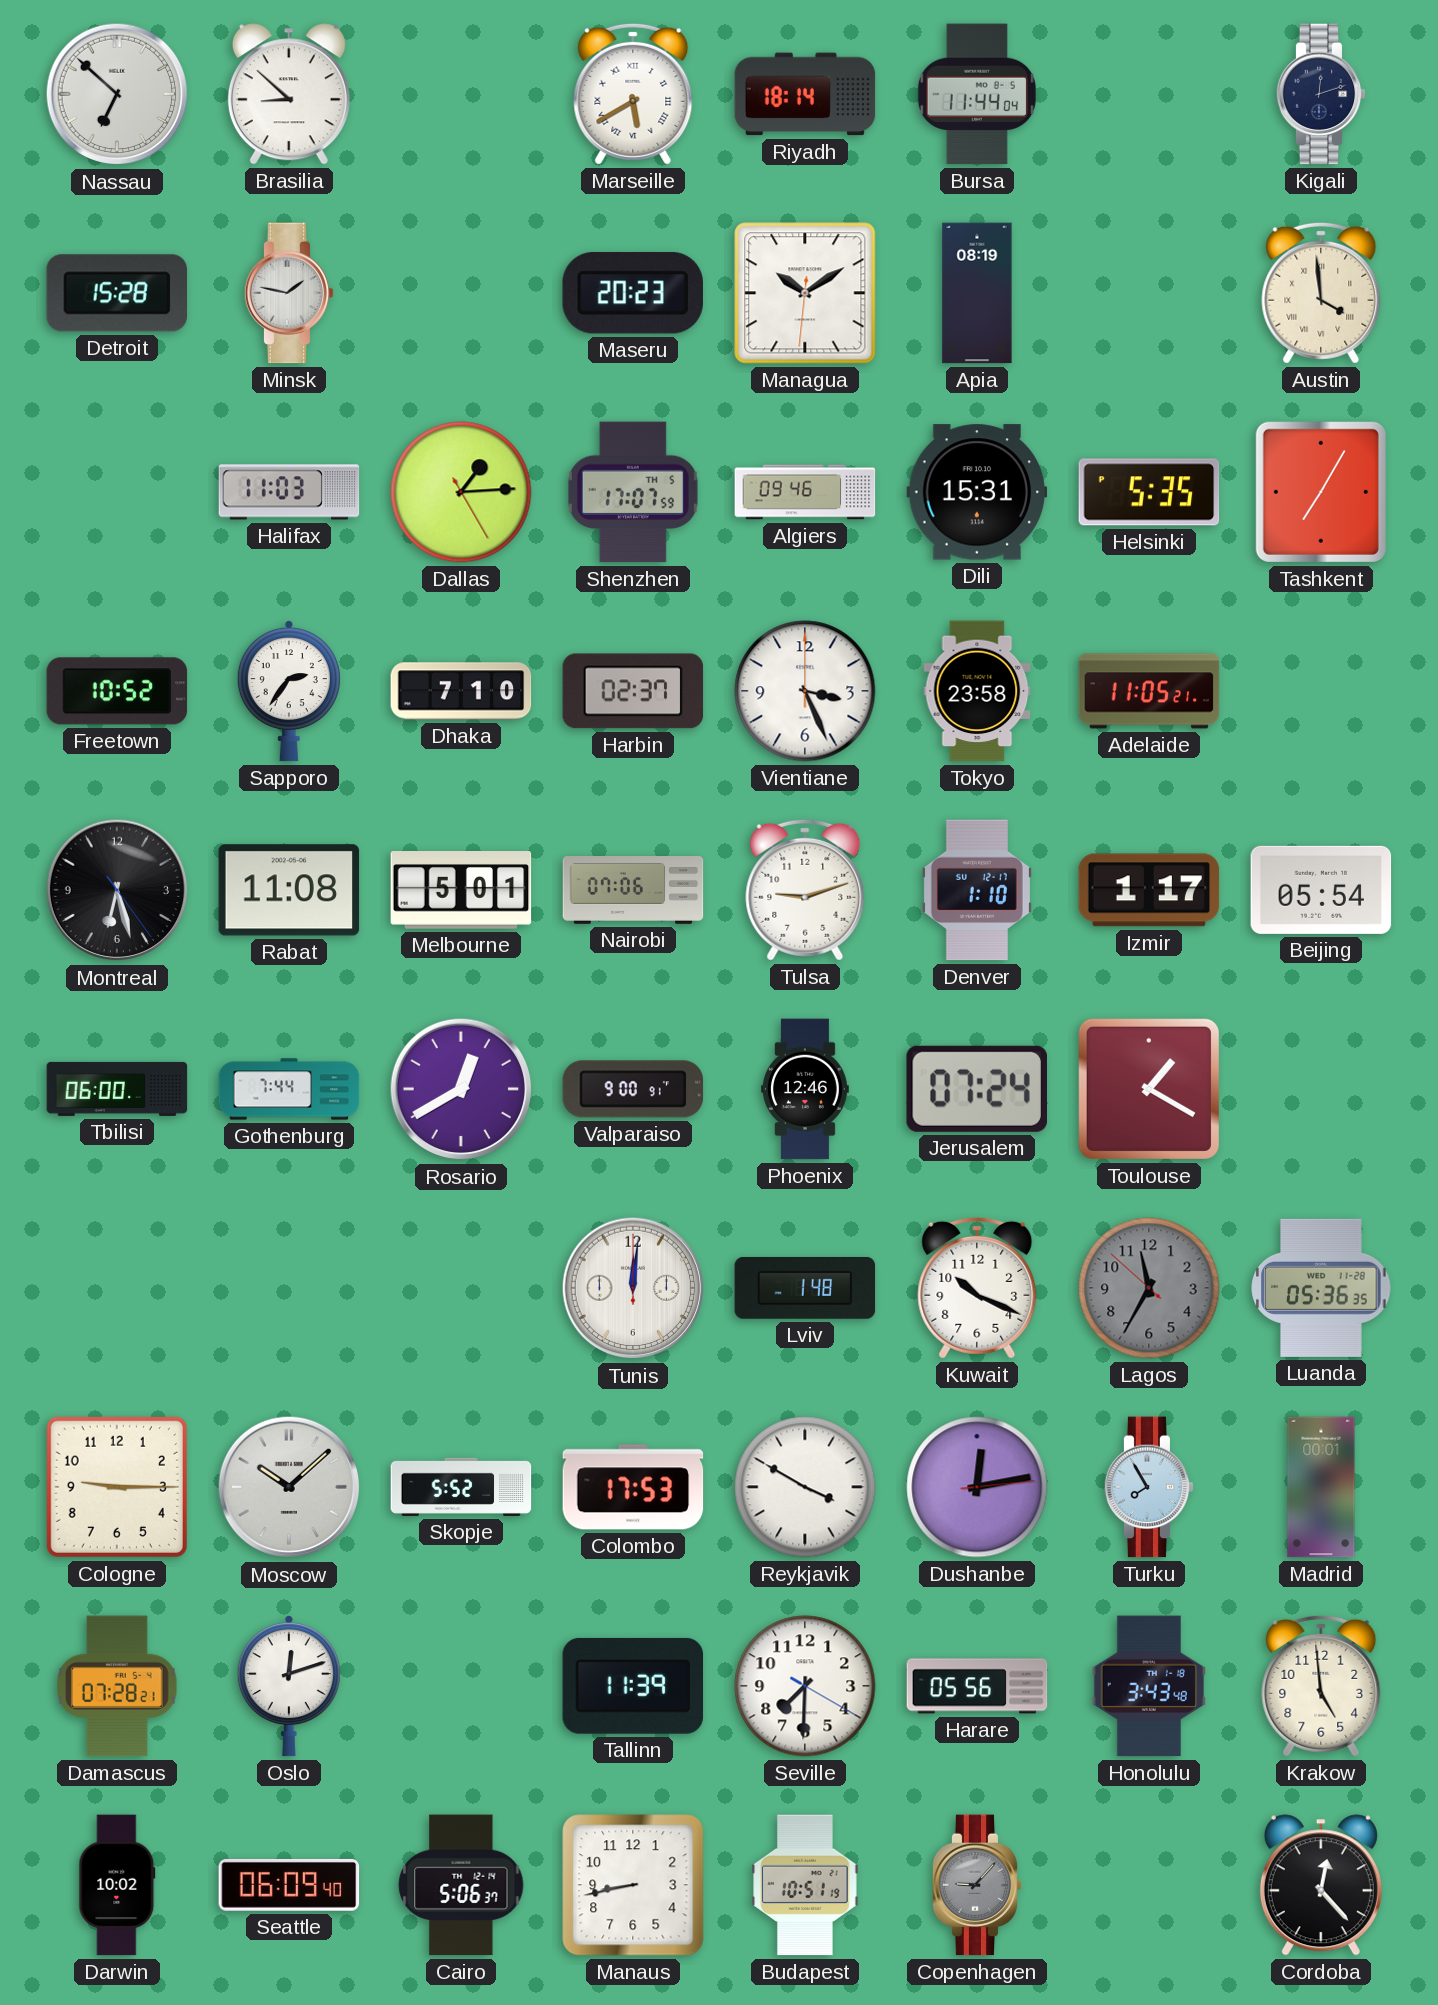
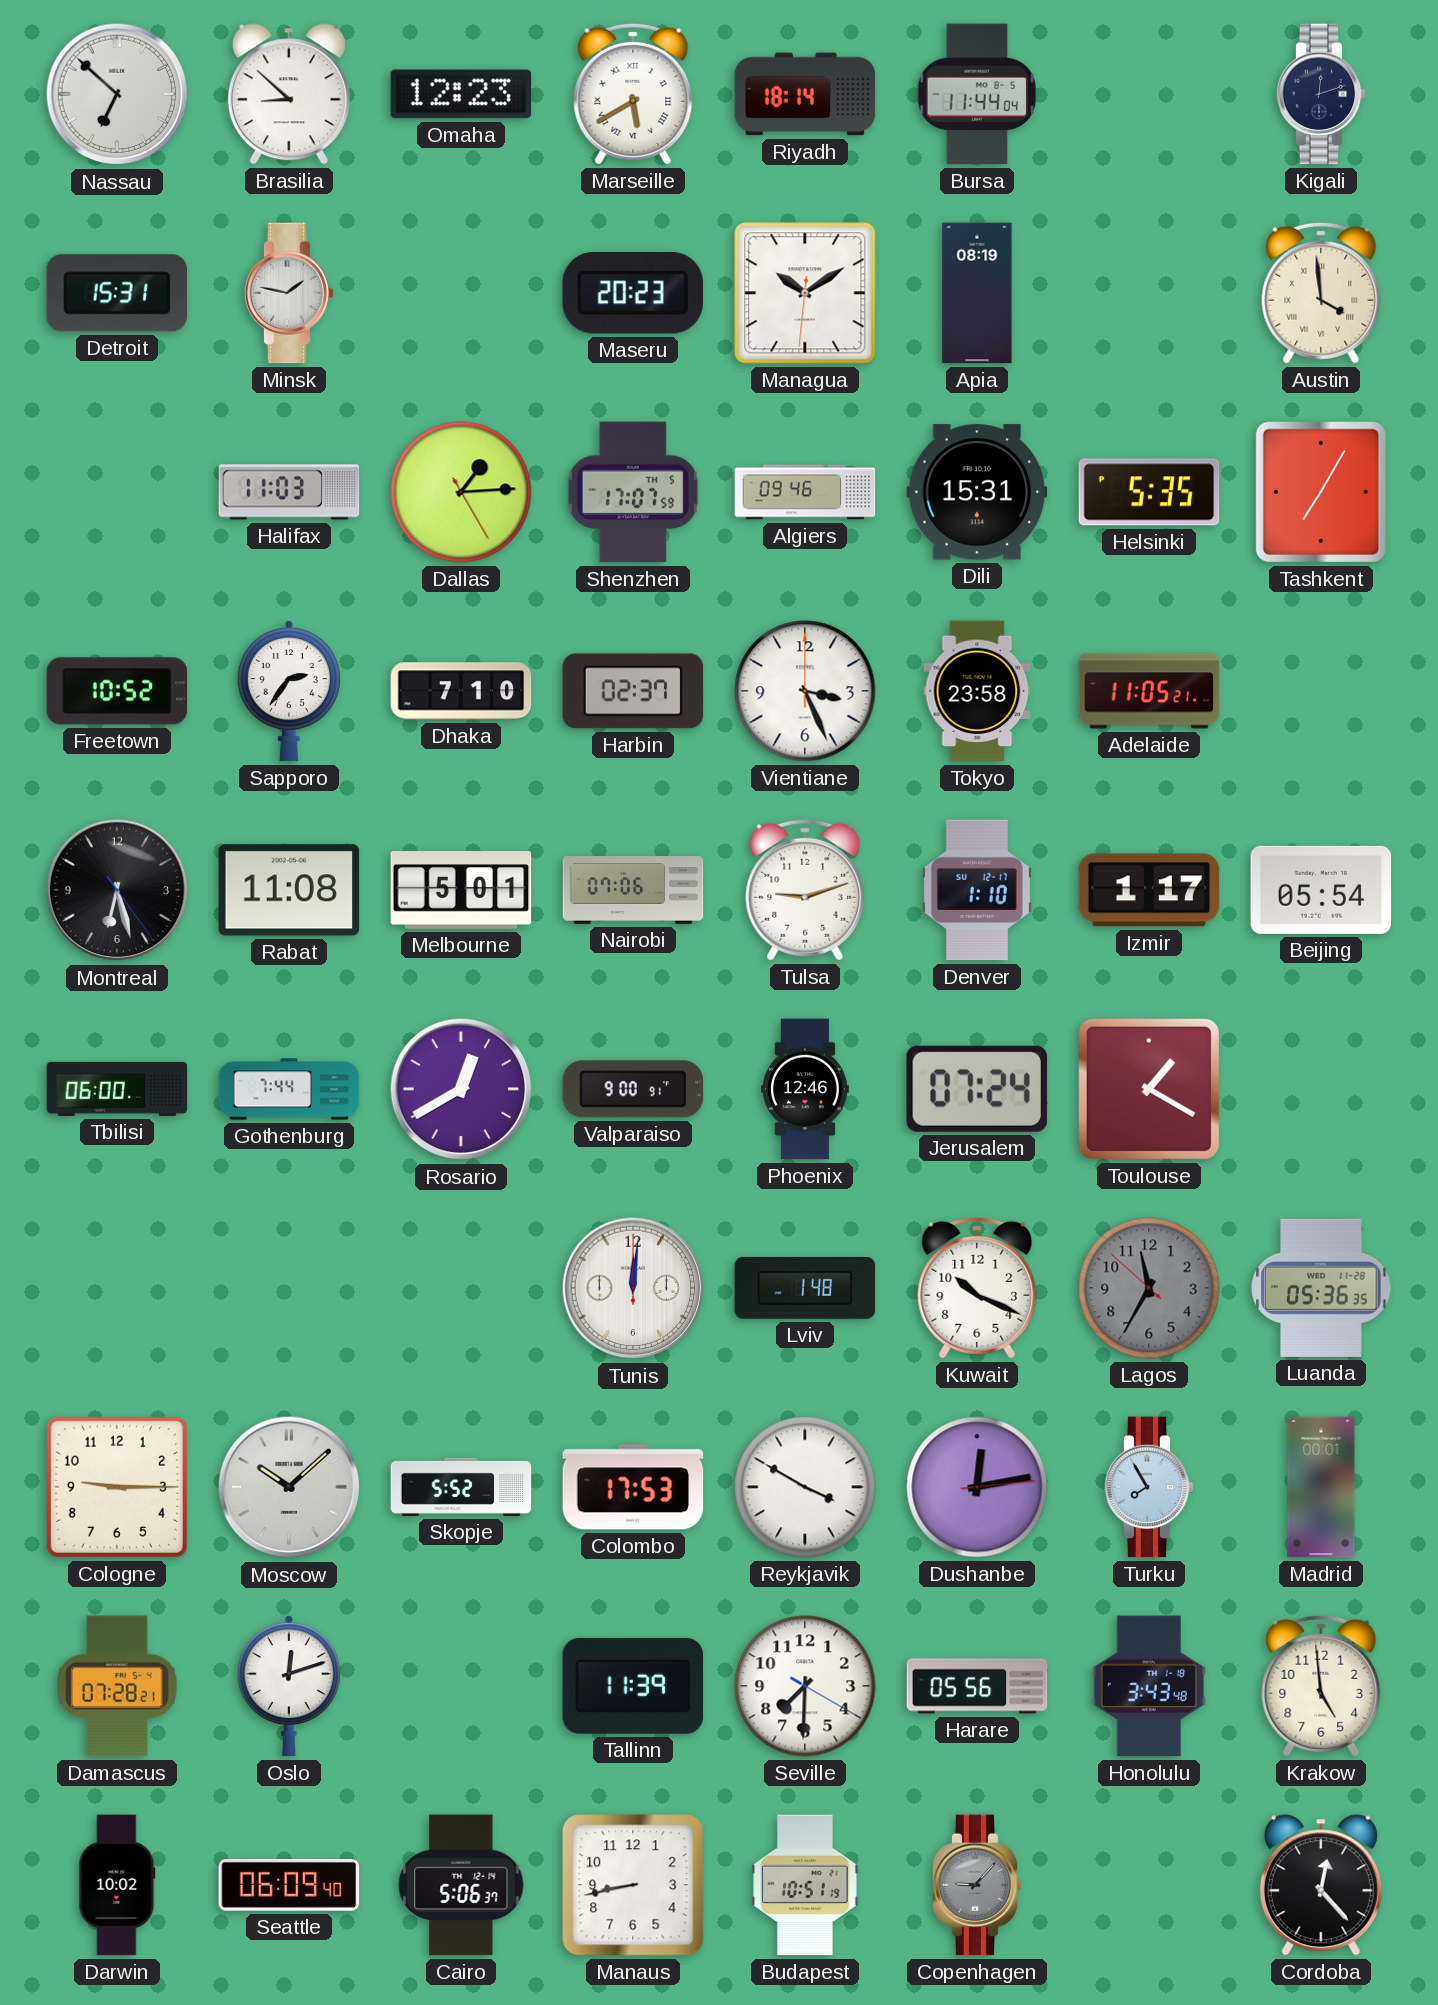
Omaha: none -> 12:23 (461, 94)
Detroit: 15:28 -> 15:31 (116, 293)
